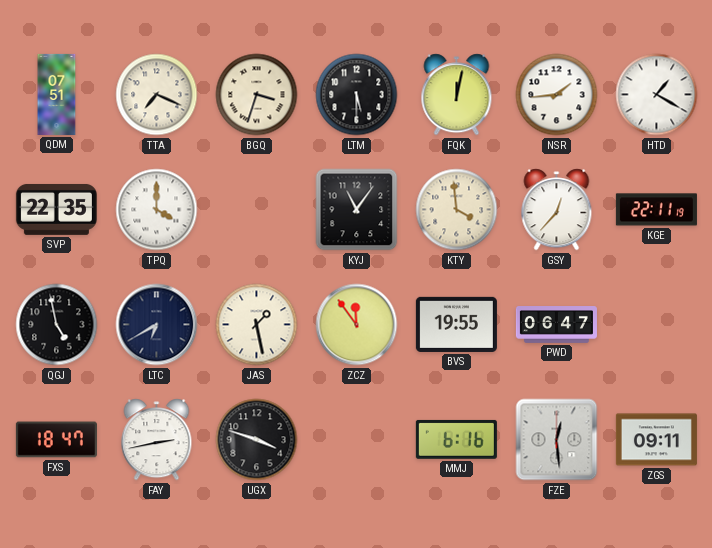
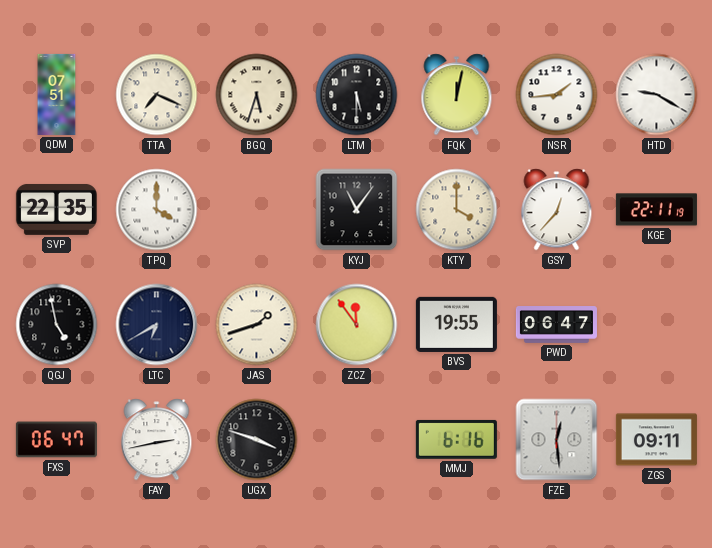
BGQ: 3:33 -> 5:33 (257, 95)
HTD: 1:20 -> 9:20 (657, 95)
KTY: 3:59 -> 4:00 (457, 210)
JAS: 1:28 -> 1:42 (257, 325)
FXS: 18:47 -> 06:47 (56, 440)
